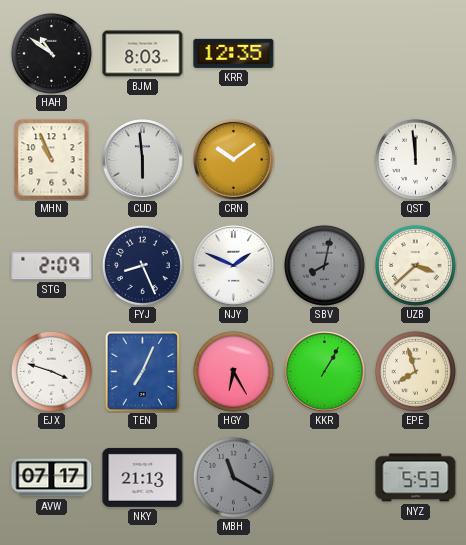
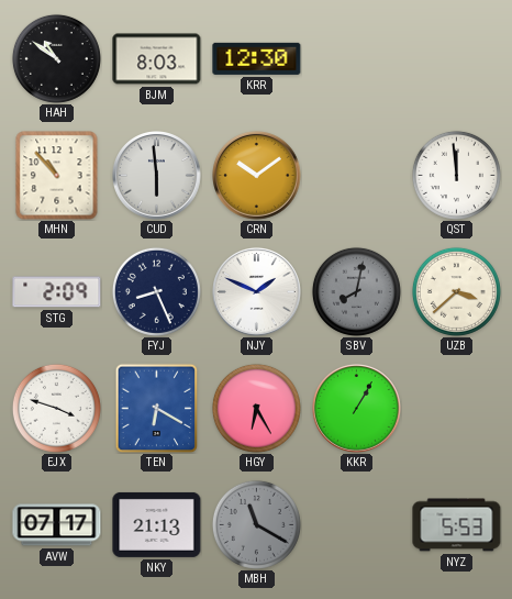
KRR: 12:35 -> 12:30 (257, 58)
MHN: 10:56 -> 10:53 (57, 176)
TEN: 7:04 -> 6:20 (157, 408)
EPE: 7:57 -> none (415, 371)
